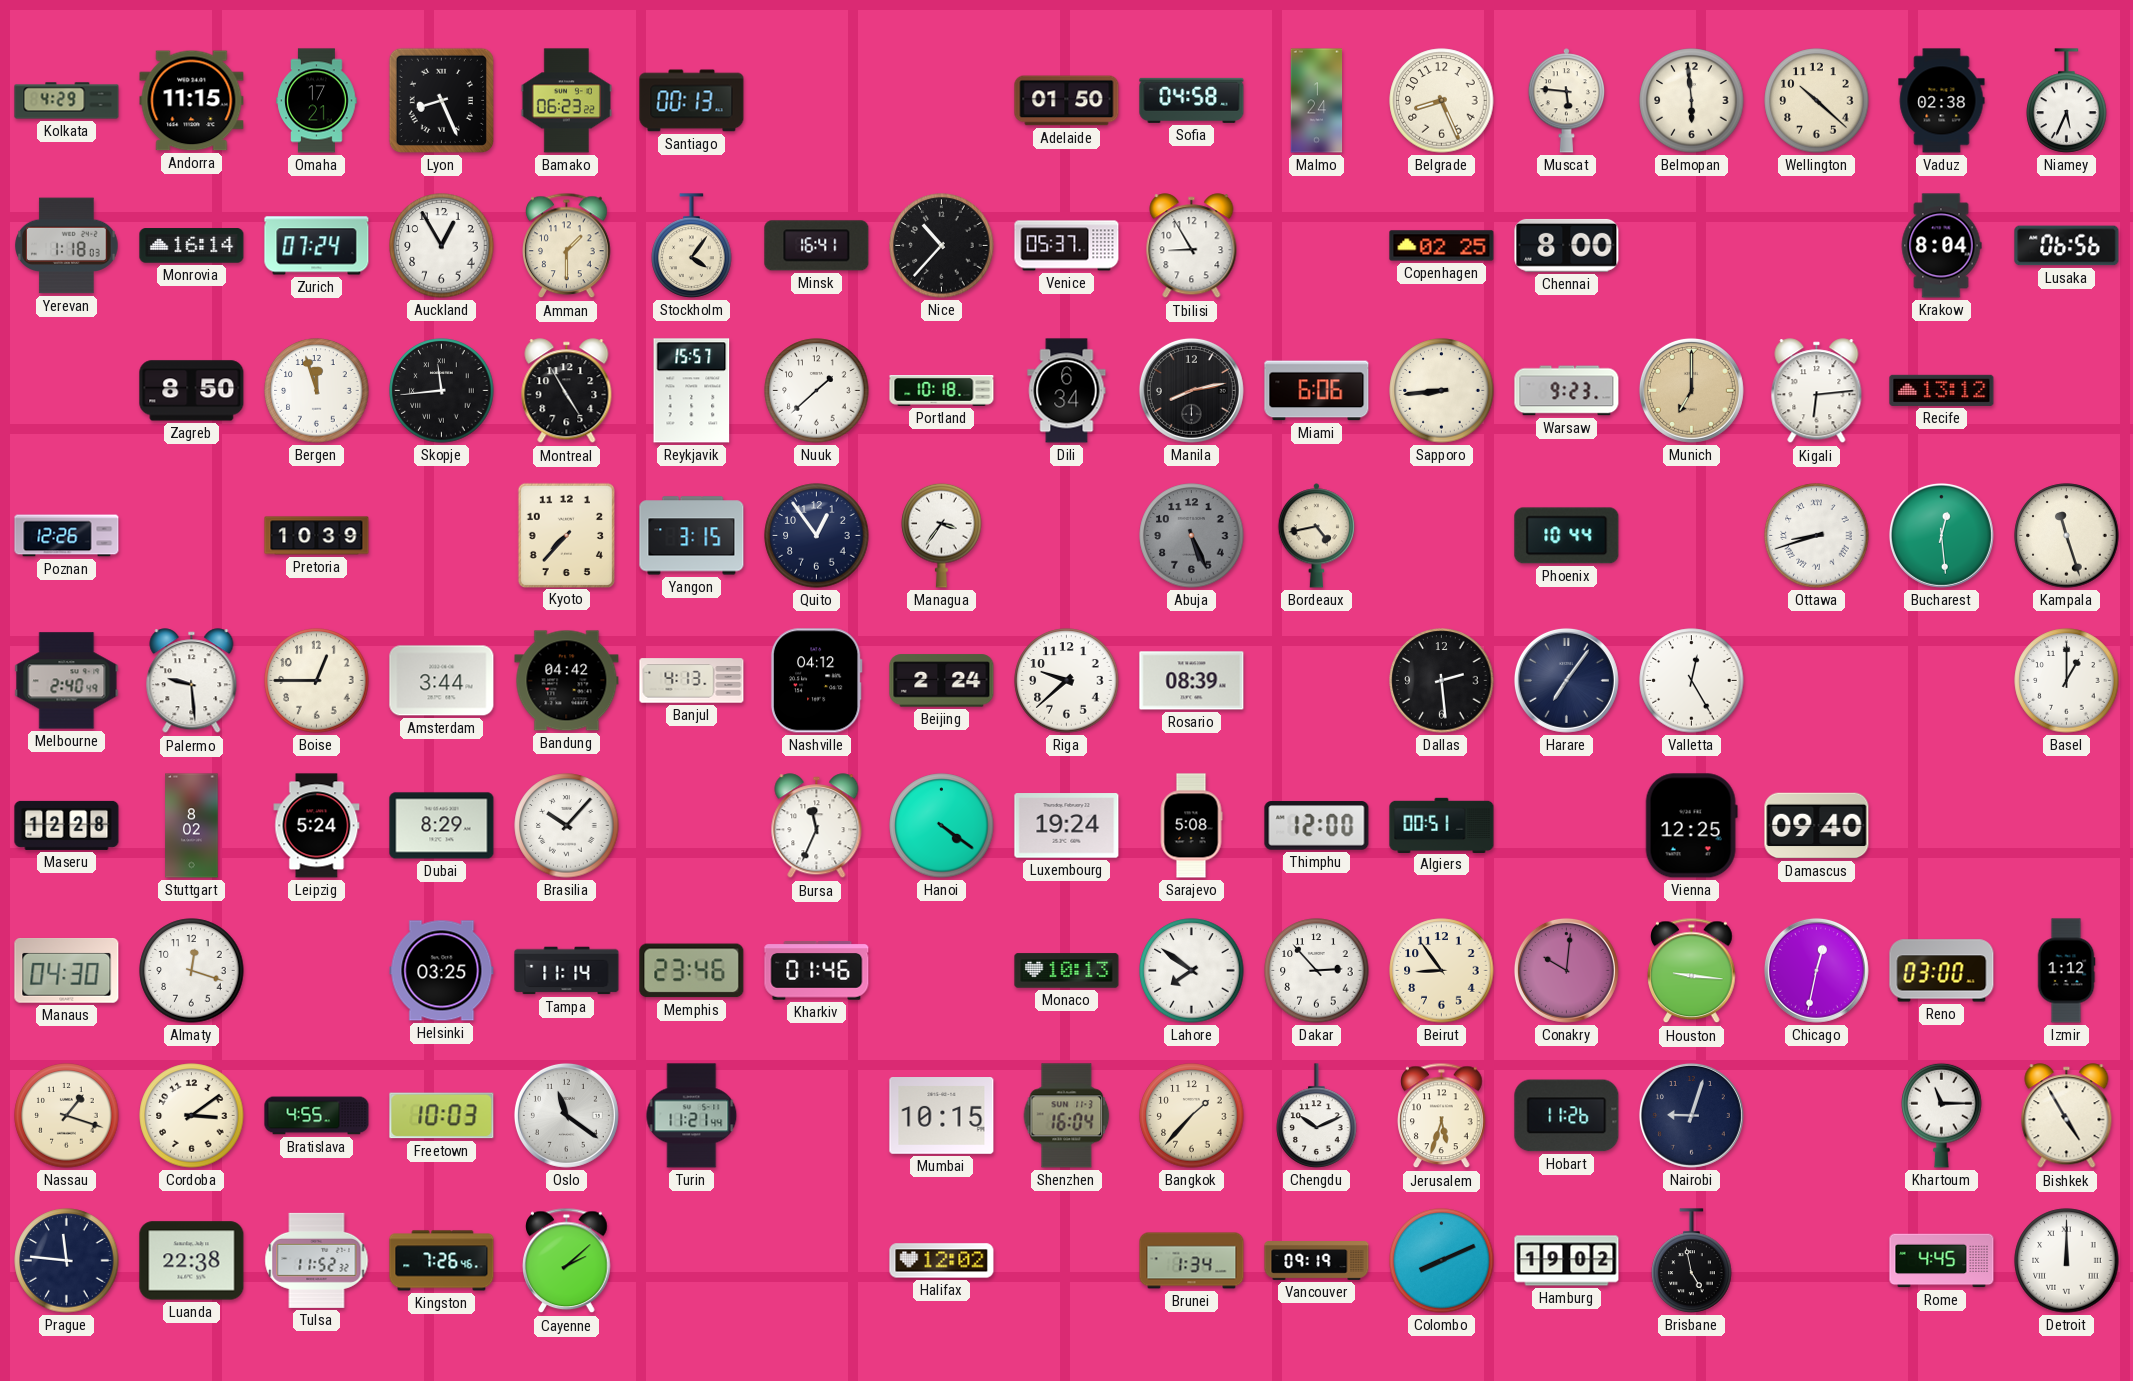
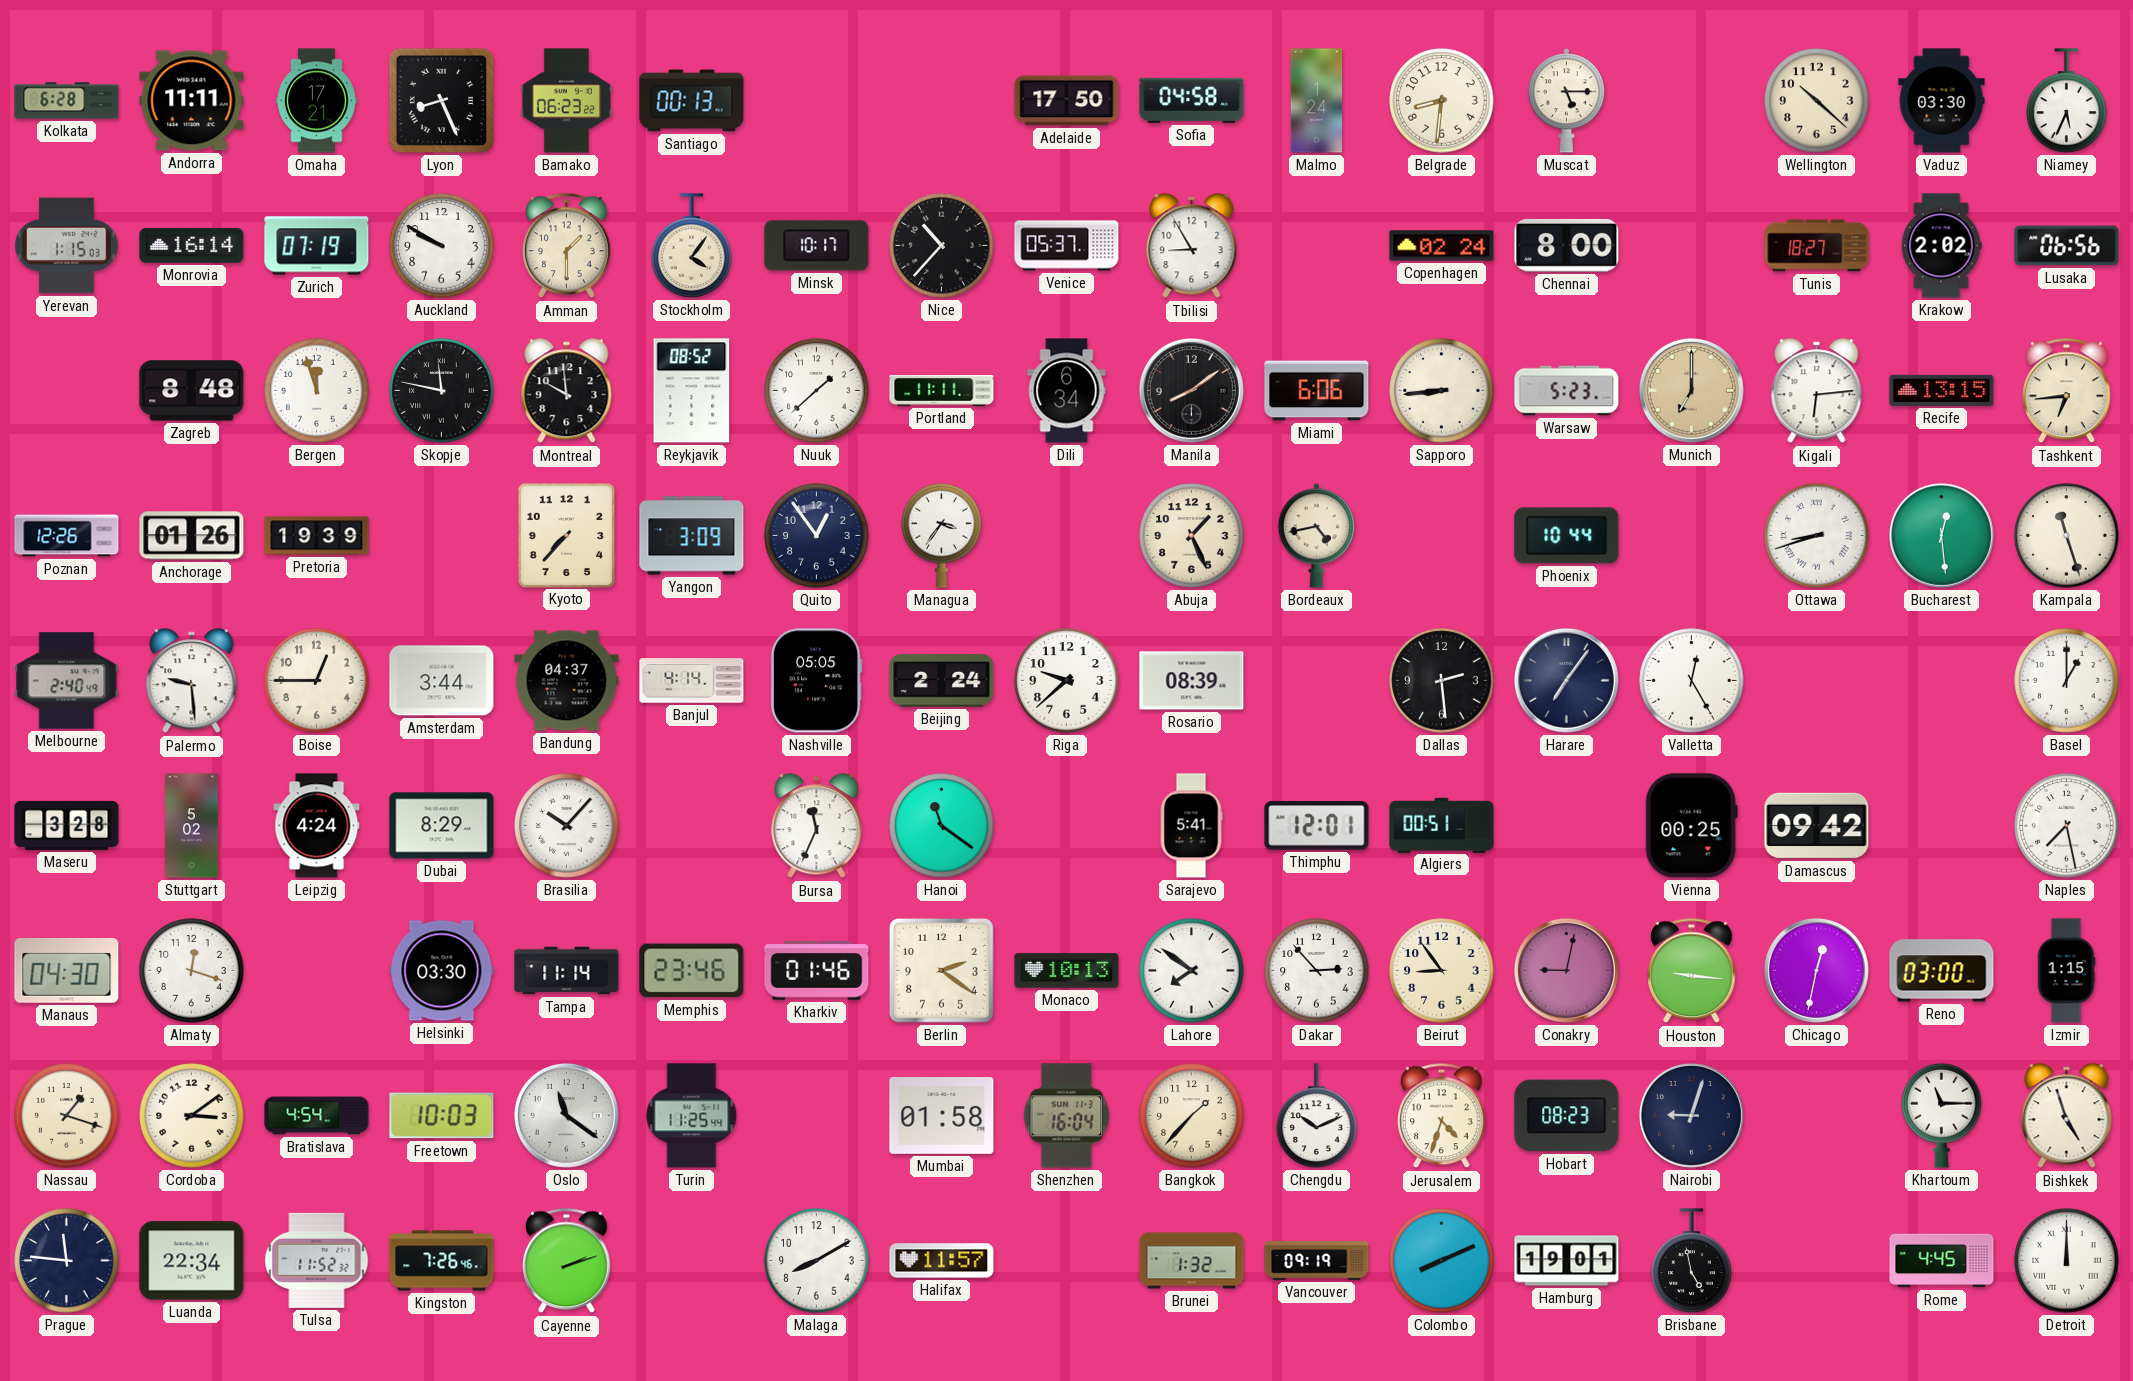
Kolkata: 4:29 -> 6:28 (67, 101)
Andorra: 11:15 -> 11:11 (192, 101)
Adelaide: 01:50 -> 17:50 (1067, 101)
Belgrade: 8:26 -> 8:31 (1442, 101)
Muscat: 5:46 -> 5:15 (1566, 101)
Belmopan: 5:59 -> none (1692, 101)
Vaduz: 02:38 -> 03:30 (1942, 101)
Yerevan: 1:18 -> 1:15 (67, 246)
Zurich: 07:24 -> 07:19 (317, 246)
Auckland: 12:55 -> 9:50 (442, 246)
Minsk: 16:41 -> 10:17 (817, 246)
Copenhagen: 02:25 -> 02:24 (1442, 246)
Tunis: none -> 18:27 (1817, 246)
Krakow: 8:04 -> 2:02 (1941, 246)
Zagreb: 8:50 -> 8:48 (192, 391)
Skopje: 11:44 -> 11:47 (442, 391)
Montreal: 4:55 -> 9:59 (567, 391)
Reykjavik: 15:57 -> 08:52 (692, 391)
Portland: 10:18 -> 11:11 (942, 391)
Manila: 8:13 -> 8:09 (1191, 390)
Warsaw: 9:23 -> 5:23 (1567, 391)
Recife: 13:12 -> 13:15 (1942, 390)
Tashkent: none -> 6:44 (2067, 391)
Anchorage: none -> 01:26 (192, 536)
Pretoria: 10:39 -> 19:39 (317, 536)
Yangon: 3:15 -> 3:09 (692, 536)
Abuja: 5:26 -> 1:26 (1192, 536)
Abuja dial: grey -> cream (1192, 536)
Bandung: 04:42 -> 04:37 (567, 681)
Banjul: 4:13 -> 4:14 (692, 681)
Nashville: 04:12 -> 05:05 (816, 681)
Maseru: 12:28 -> 3:28 (67, 825)
Stuttgart: 8:02 -> 5:02 (192, 826)
Leipzig: 5:24 -> 4:24 (317, 826)
Hanoi: 4:21 -> 11:21 (942, 826)
Luxembourg: 19:24 -> none (1067, 826)
Sarajevo: 5:08 -> 5:41 (1191, 826)
Thimphu: 12:00 -> 12:01 (1317, 826)
Vienna: 12:25 -> 00:25 (1691, 826)
Damascus: 09:40 -> 09:42 (1817, 826)
Naples: none -> 7:28 (2067, 826)
Helsinki: 03:25 -> 03:30 (442, 971)
Berlin: none -> 2:21 (941, 970)
Conakry: 10:01 -> 9:02 (1566, 970)
Izmir: 1:12 -> 1:15 (2066, 971)
Bratislava: 4:55 -> 4:54 (317, 1116)
Turin: 11:21 -> 11:25 (692, 1116)
Mumbai: 10:15 -> 01:58 (942, 1116)
Jerusalem: 5:33 -> 4:33 (1442, 1116)
Hobart: 11:26 -> 08:23 (1567, 1116)
Bishkek: 4:55 -> 4:57 (2067, 1116)
Luanda: 22:38 -> 22:34 (192, 1261)
Cayenne: 2:08 -> 2:12 (567, 1261)
Malaga: none -> 8:10 (817, 1261)
Halifax: 12:02 -> 11:57 (942, 1261)
Brunei: 1:34 -> 1:32 (1192, 1261)
Hamburg: 19:02 -> 19:01 (1567, 1261)
